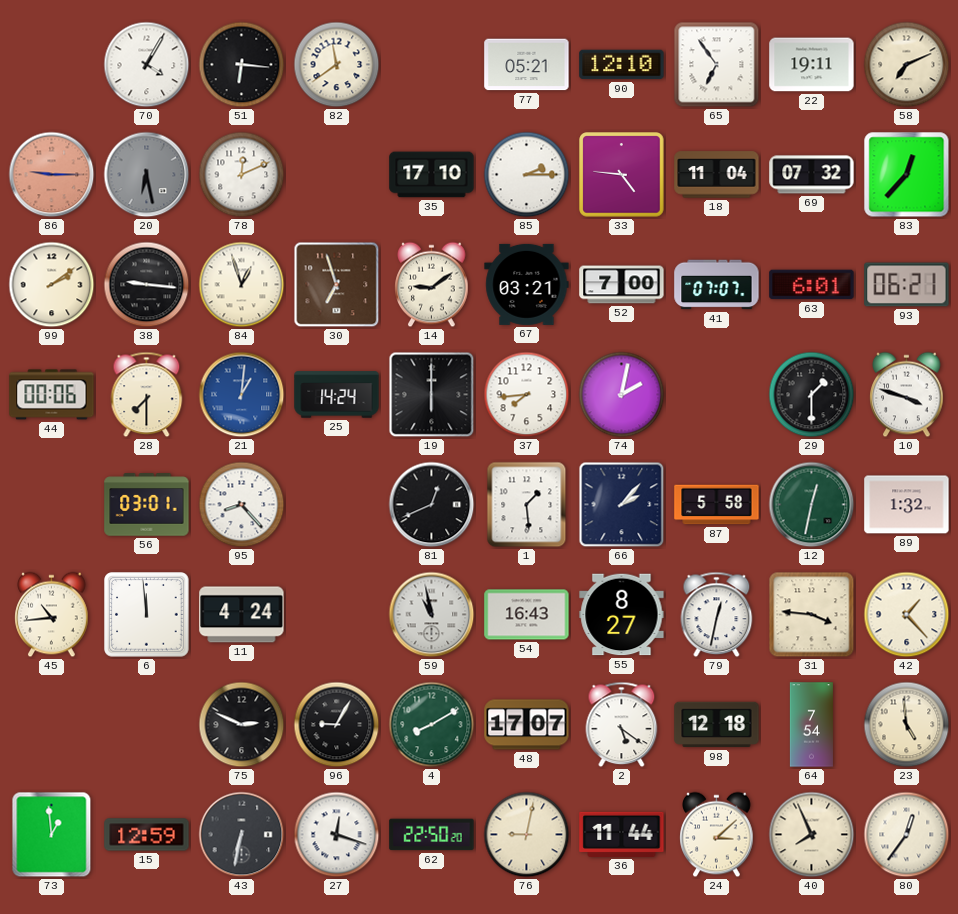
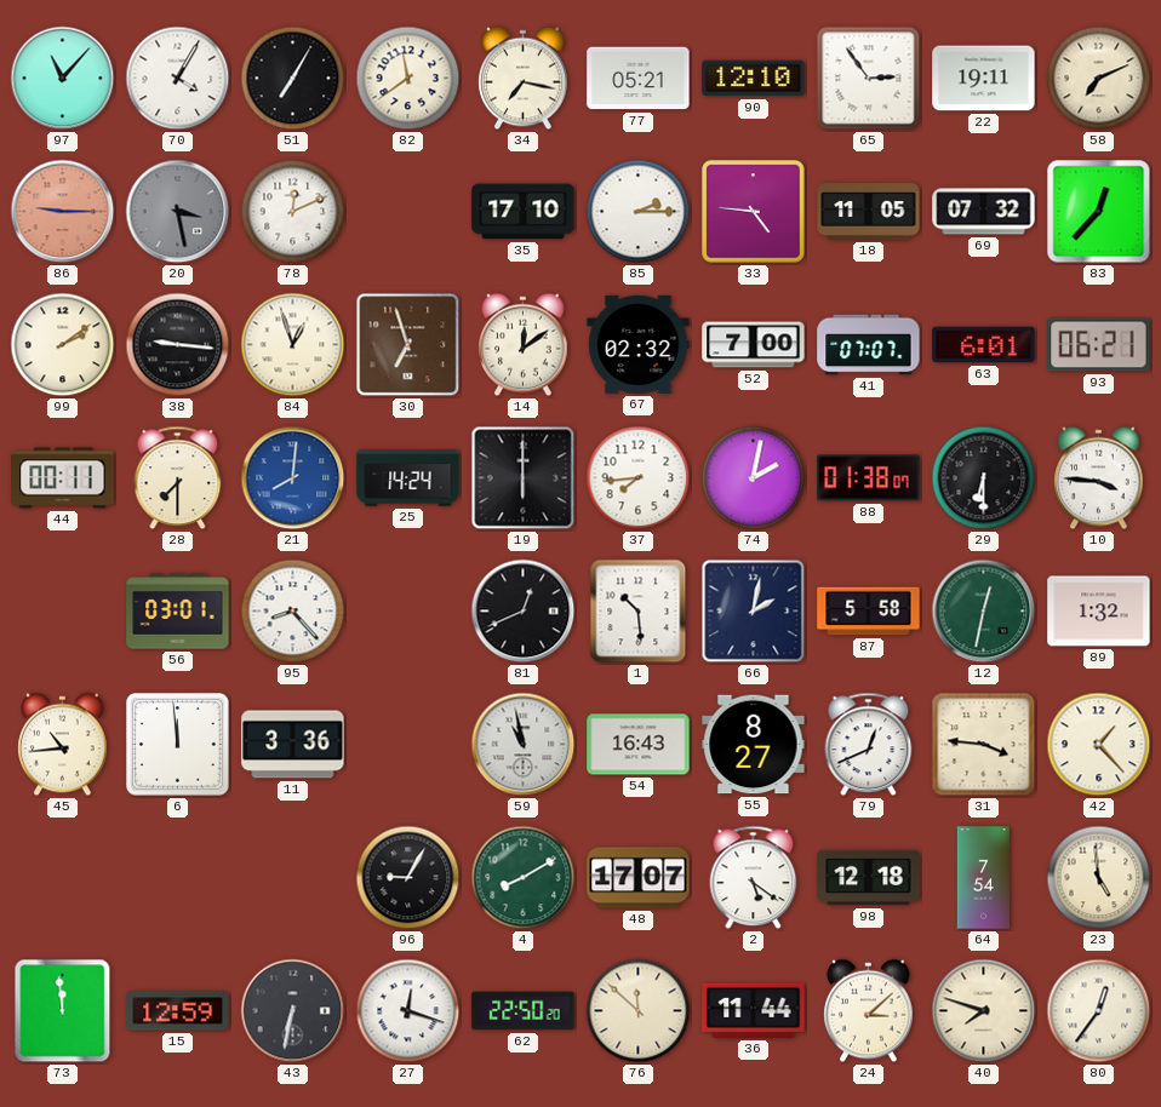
97: none -> 11:07 (63, 79)
51: 6:16 -> 7:05 (293, 79)
34: none -> 7:17 (524, 79)
65: 6:54 -> 2:54 (869, 79)
20: 6:28 -> 3:28 (178, 212)
18: 11:04 -> 11:05 (869, 212)
14: 9:09 -> 12:09 (524, 345)
67: 03:21 -> 02:32 (639, 344)
44: 00:06 -> 00:11 (63, 478)
21: 1:01 -> 8:01 (293, 478)
88: none -> 01:38 (869, 478)
29: 1:30 -> 6:30 (984, 478)
10: 3:48 -> 3:46 (1099, 478)
1: 1:29 -> 10:29 (639, 612)
66: 2:07 -> 2:02 (754, 612)
11: 4:24 -> 3:36 (293, 745)
79: 12:32 -> 12:41 (869, 745)
75: 2:49 -> none (242, 725)
73: 12:59 -> 11:59 (63, 1011)
76: 9:02 -> 11:52 (639, 1011)
40: 7:56 -> 7:48 (984, 1011)
